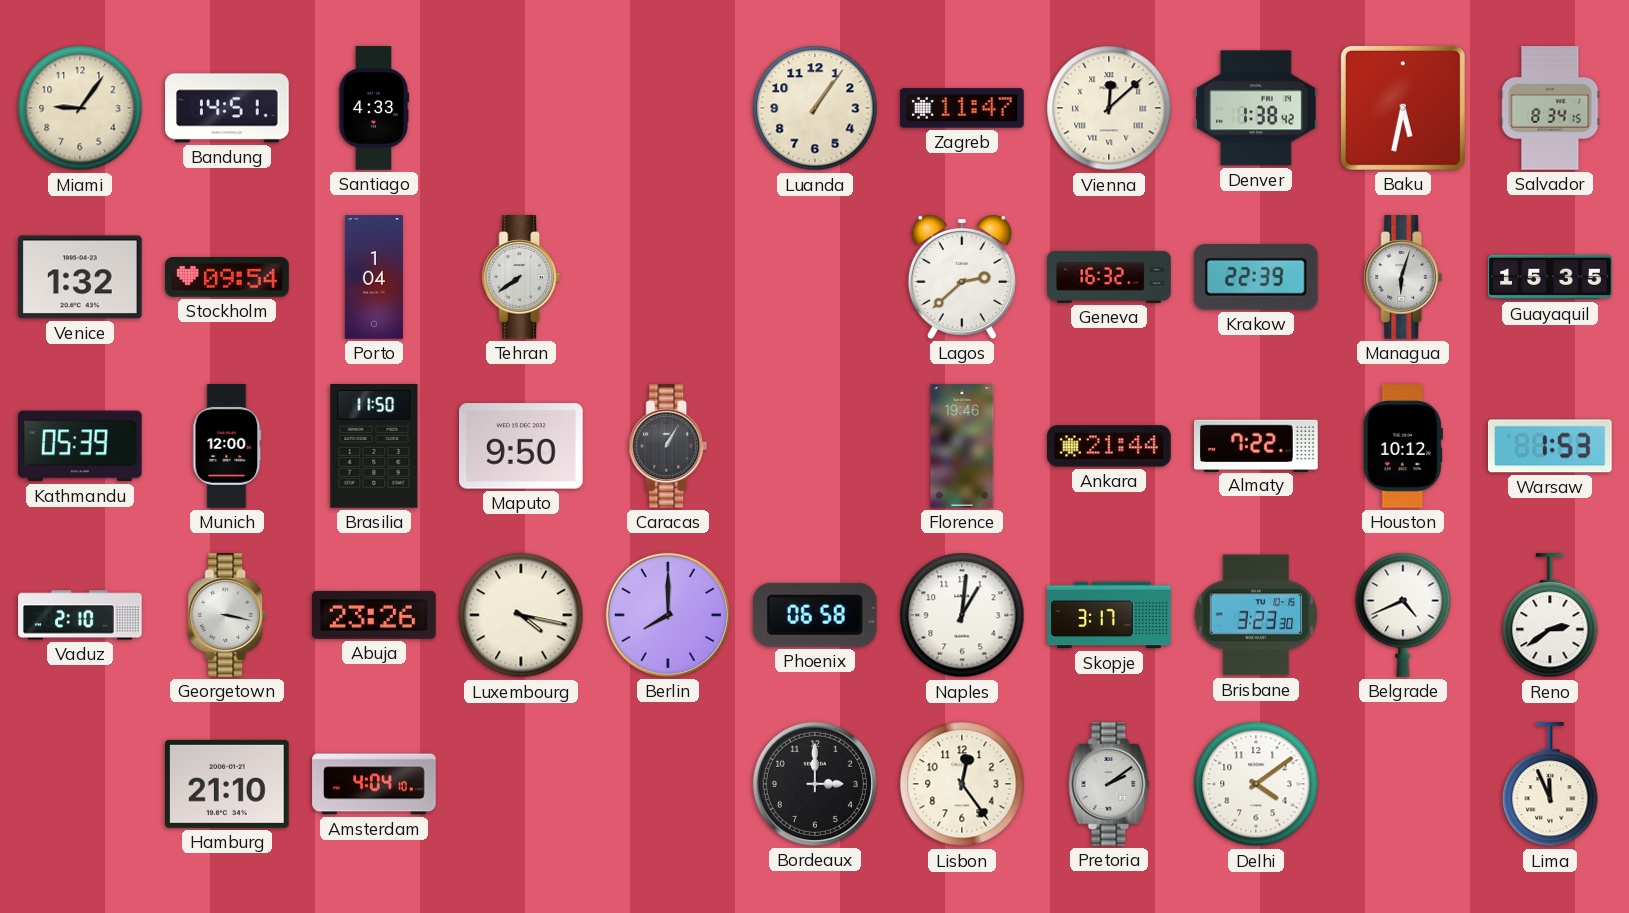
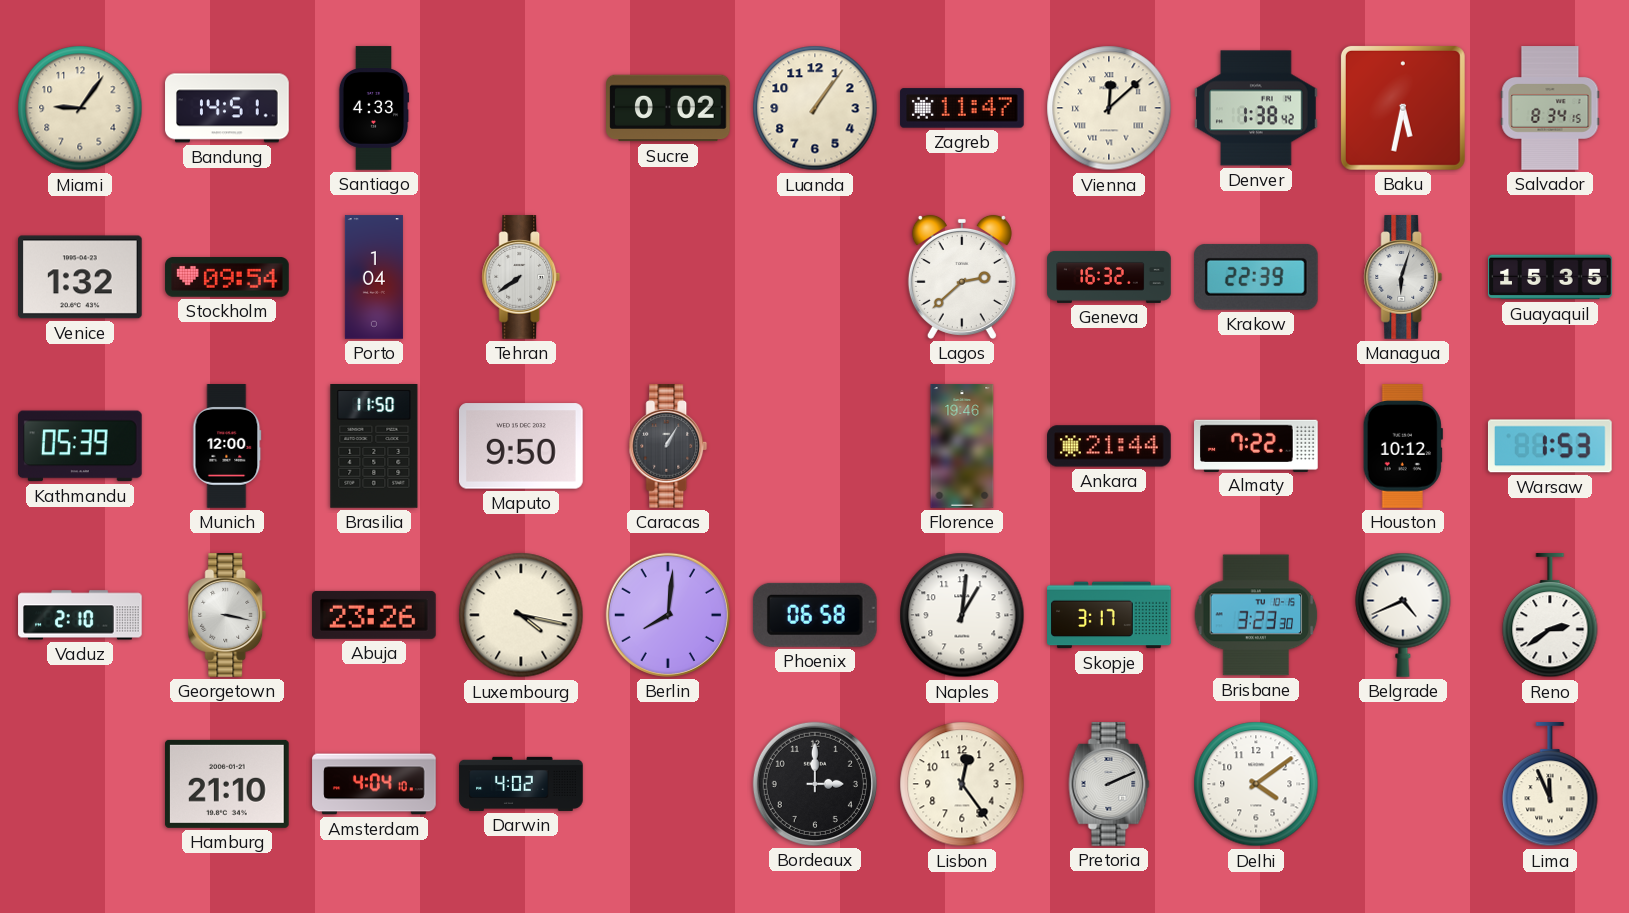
Sucre: none -> 0:02 (668, 108)
Berlin: 8:00 -> 8:01 (668, 615)
Darwin: none -> 4:02 (521, 784)
Pretoria: 2:09 -> 2:11 (1109, 784)
